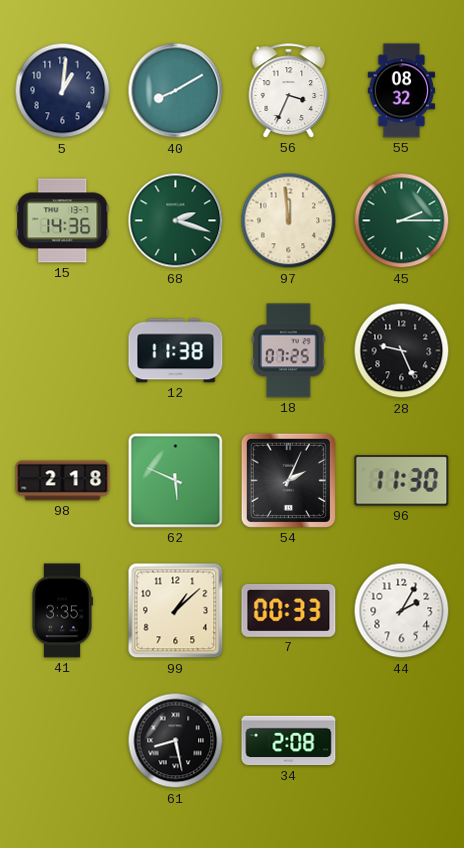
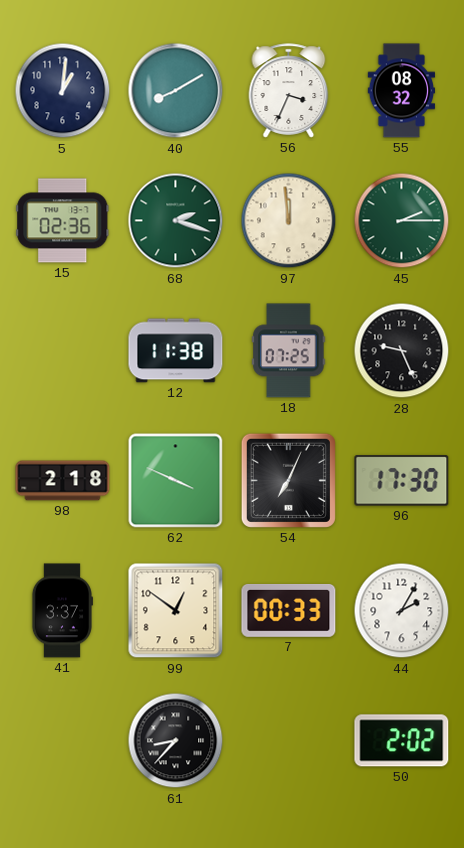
15: 14:36 -> 02:36 (63, 221)
62: 5:49 -> 3:49 (176, 481)
54: 2:04 -> 7:04 (288, 480)
96: 11:30 -> 17:30 (402, 481)
41: 3:35 -> 3:37 (62, 611)
99: 1:08 -> 12:51 (176, 611)
61: 8:28 -> 8:37 (176, 741)
34: 2:08 -> none (289, 741)
50: none -> 2:02 (402, 741)
